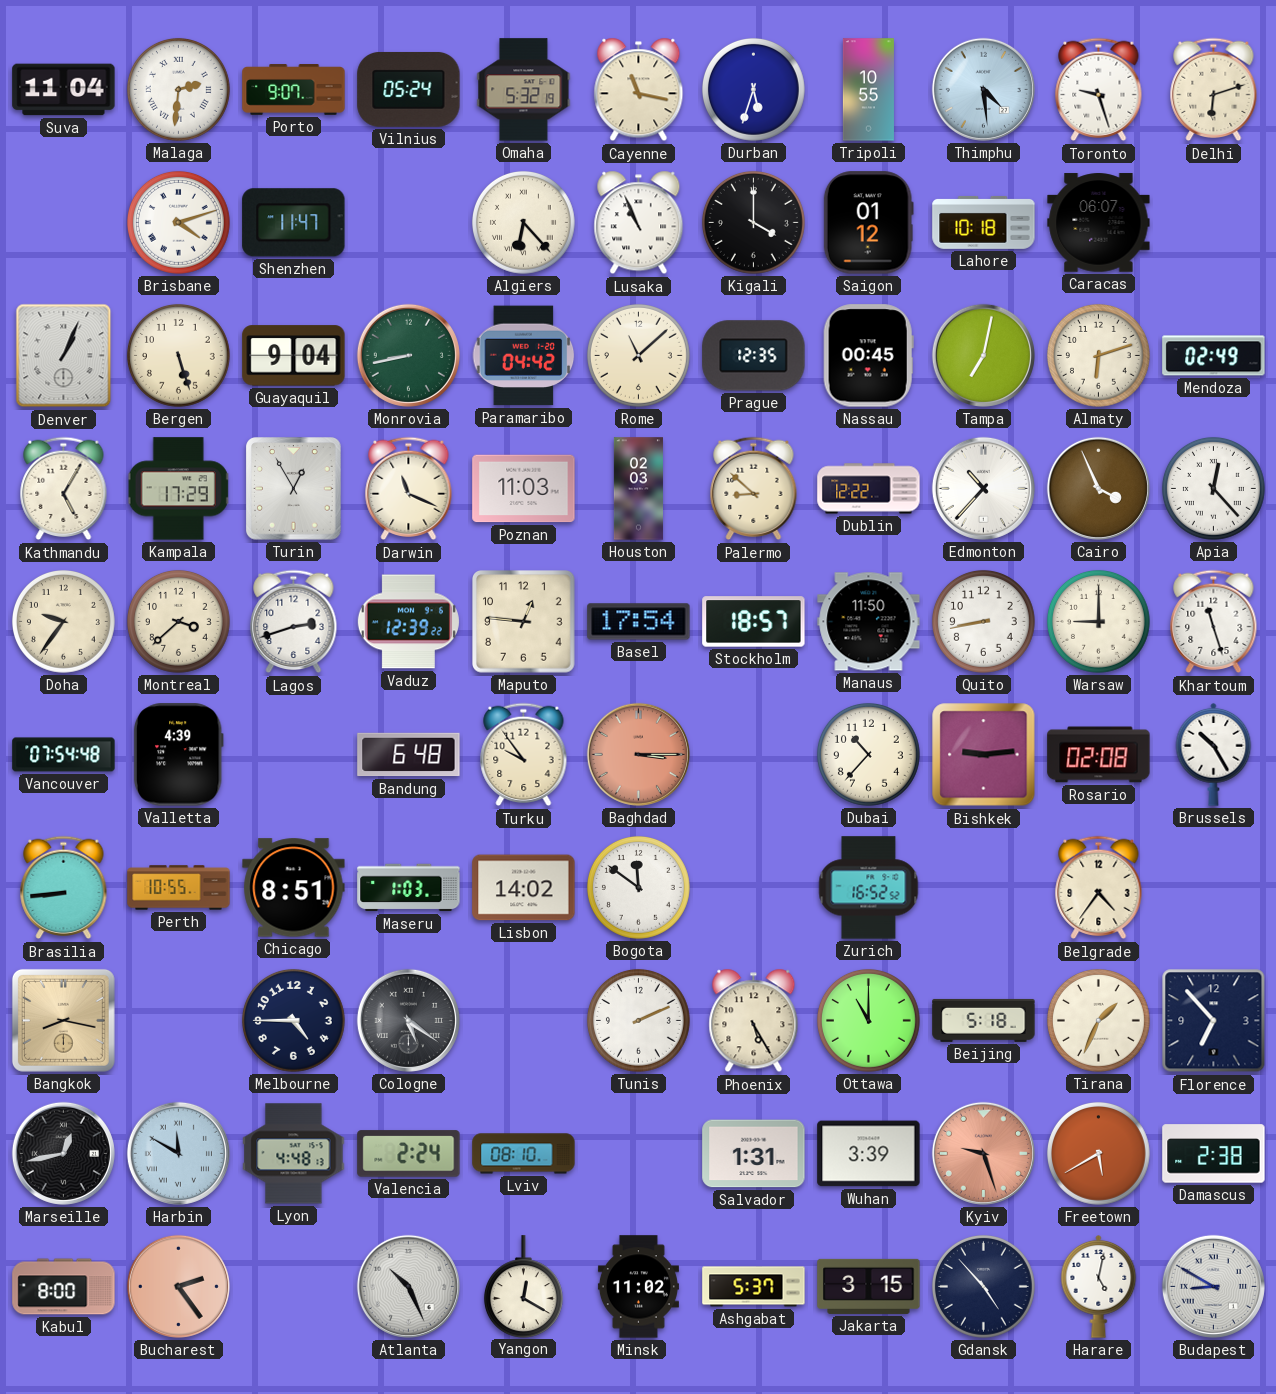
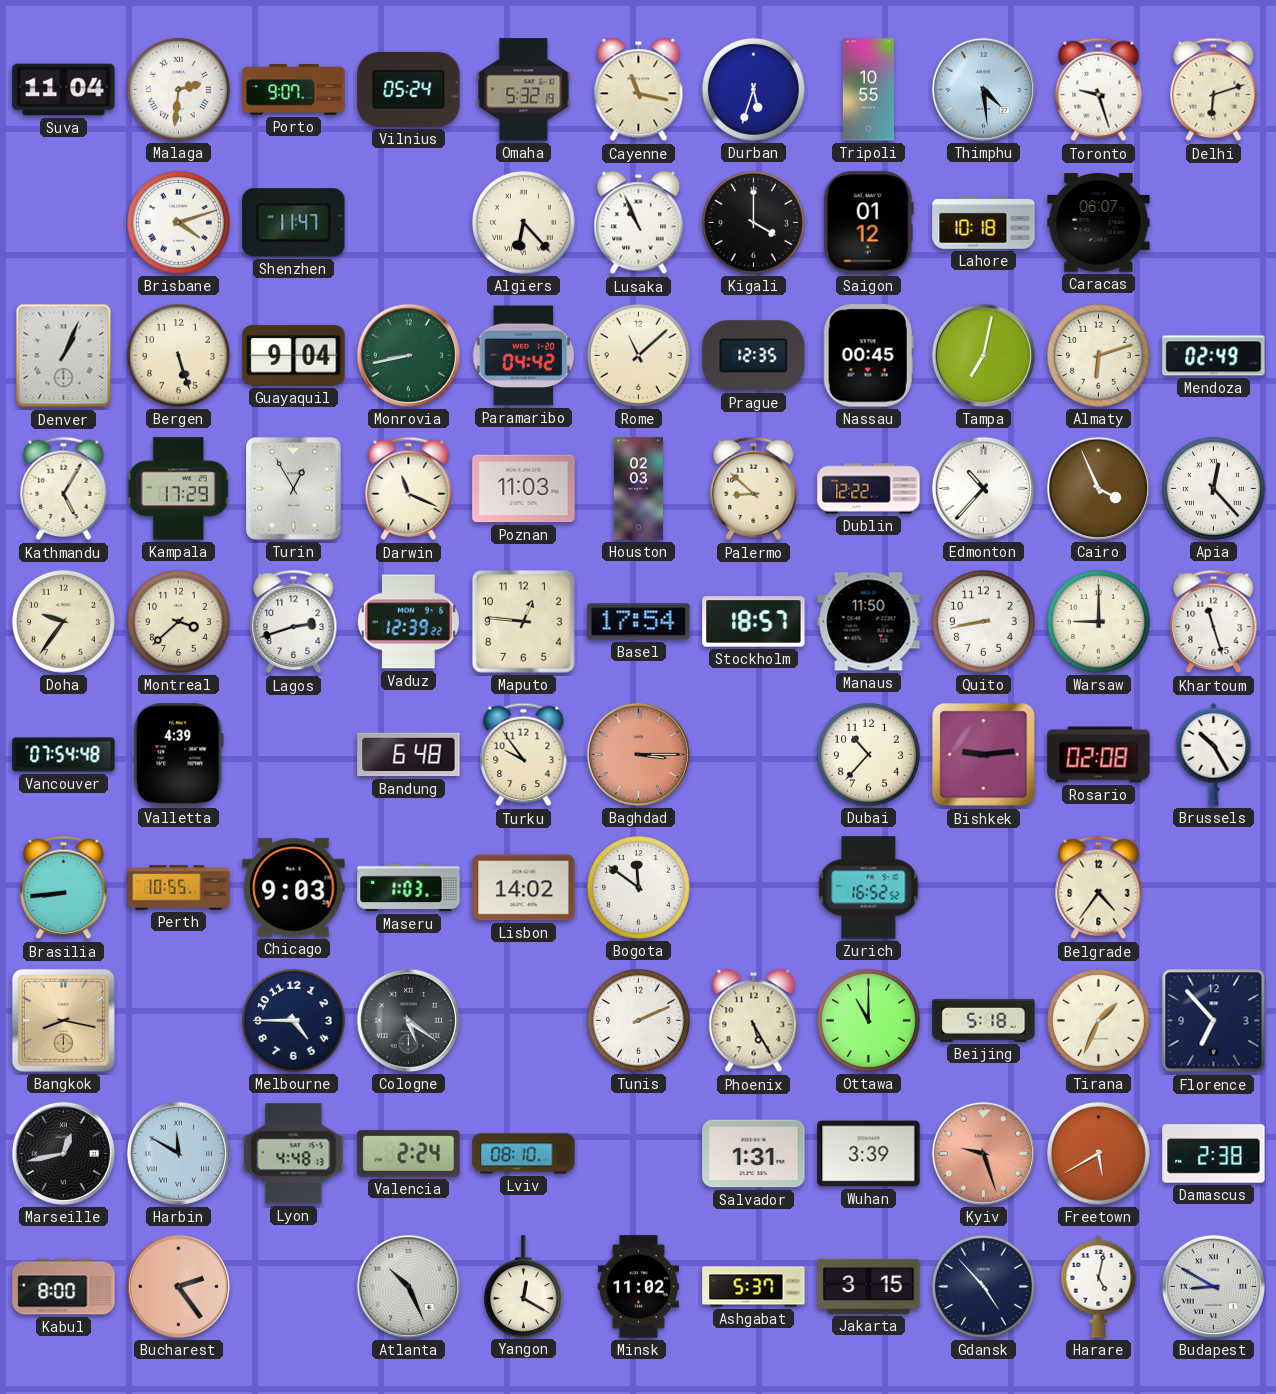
Chicago: 8:51 -> 9:03 (294, 888)
